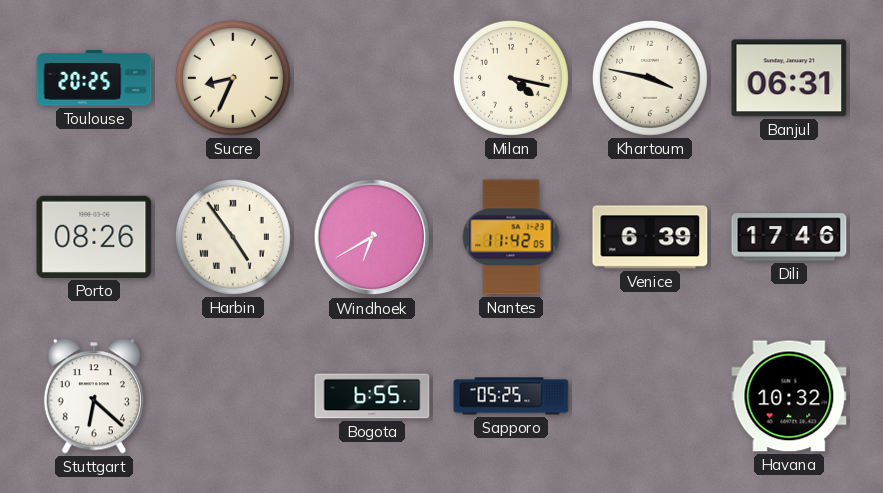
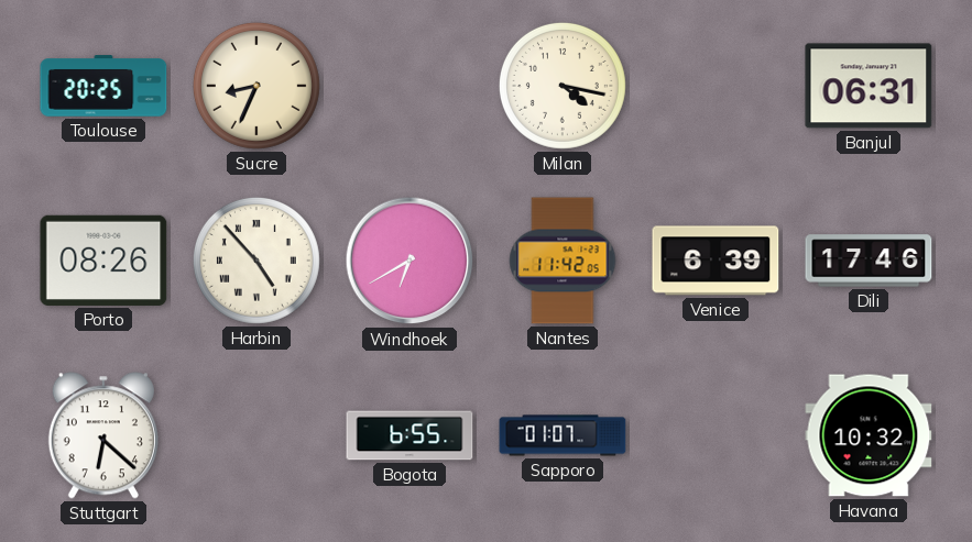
Khartoum: 3:47 -> none (650, 78)
Harbin: 4:54 -> 4:53 (256, 261)
Sapporo: 05:25 -> 01:07 (563, 435)
